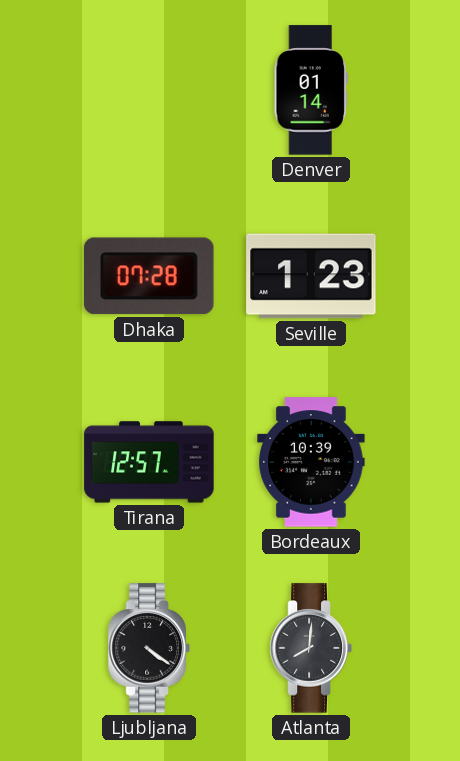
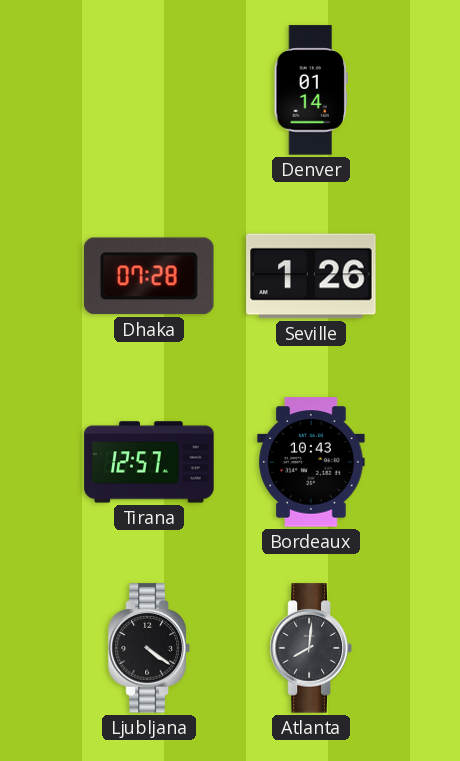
Seville: 1:23 -> 1:26 (311, 276)
Bordeaux: 10:39 -> 10:43 (311, 462)
